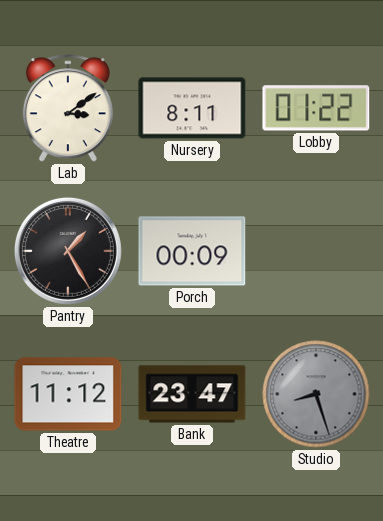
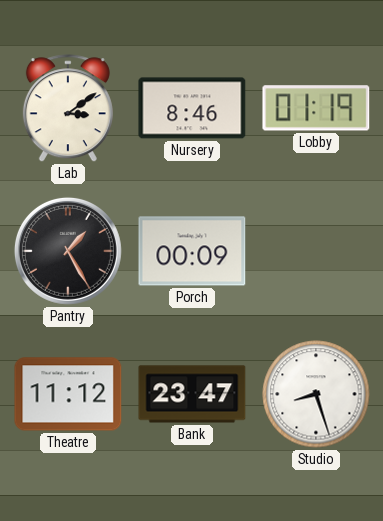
Nursery: 8:11 -> 8:46 (192, 108)
Lobby: 01:22 -> 01:19 (316, 108)
Studio dial: grey -> white (316, 394)
